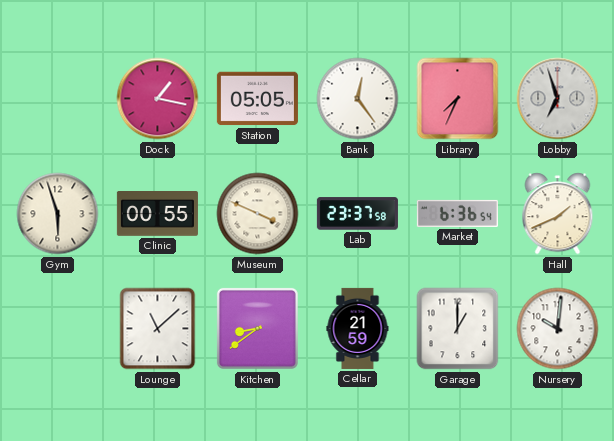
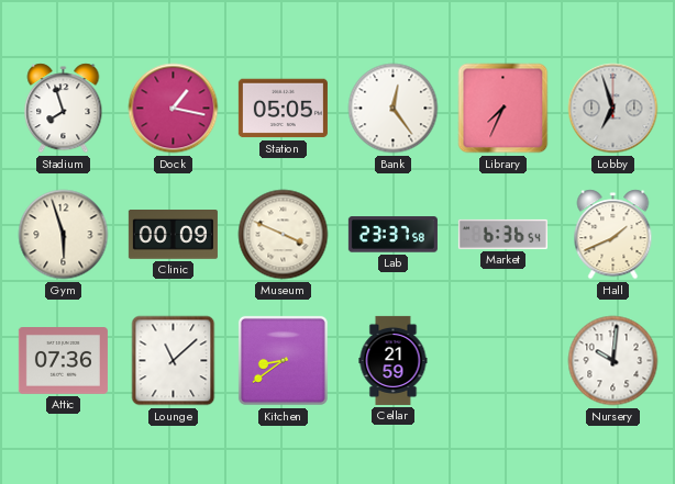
Stadium: none -> 7:57 (64, 109)
Clinic: 00:55 -> 00:09 (173, 235)
Attic: none -> 07:36 (63, 361)
Garage: 1:00 -> none (458, 329)
